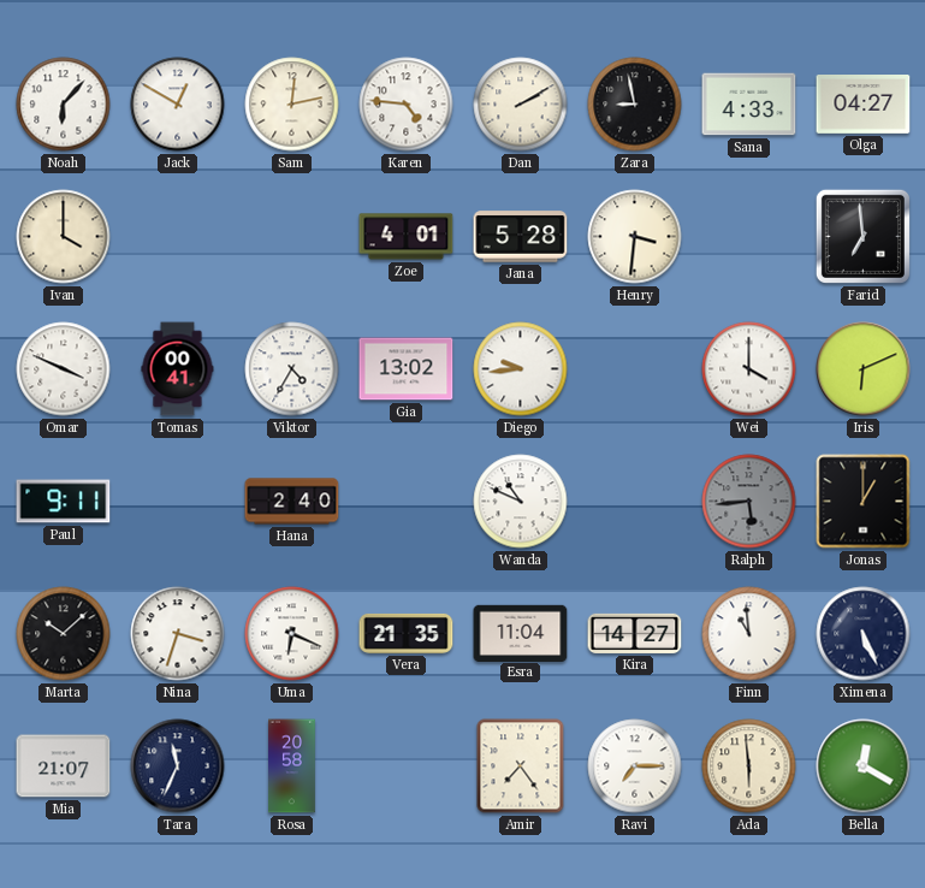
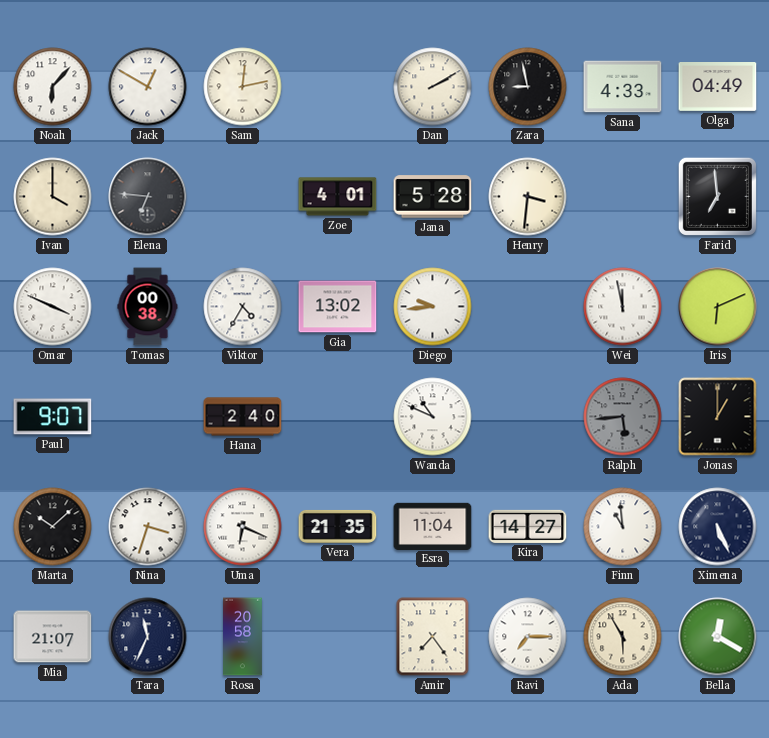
Karen: 4:46 -> none (407, 105)
Olga: 04:27 -> 04:49 (718, 87)
Elena: none -> 6:46 (148, 197)
Tomas: 00:41 -> 00:38 (148, 307)
Wei: 4:00 -> 11:58 (623, 307)
Paul: 9:11 -> 9:07 (53, 417)
Ada: 5:59 -> 5:55 (623, 637)
